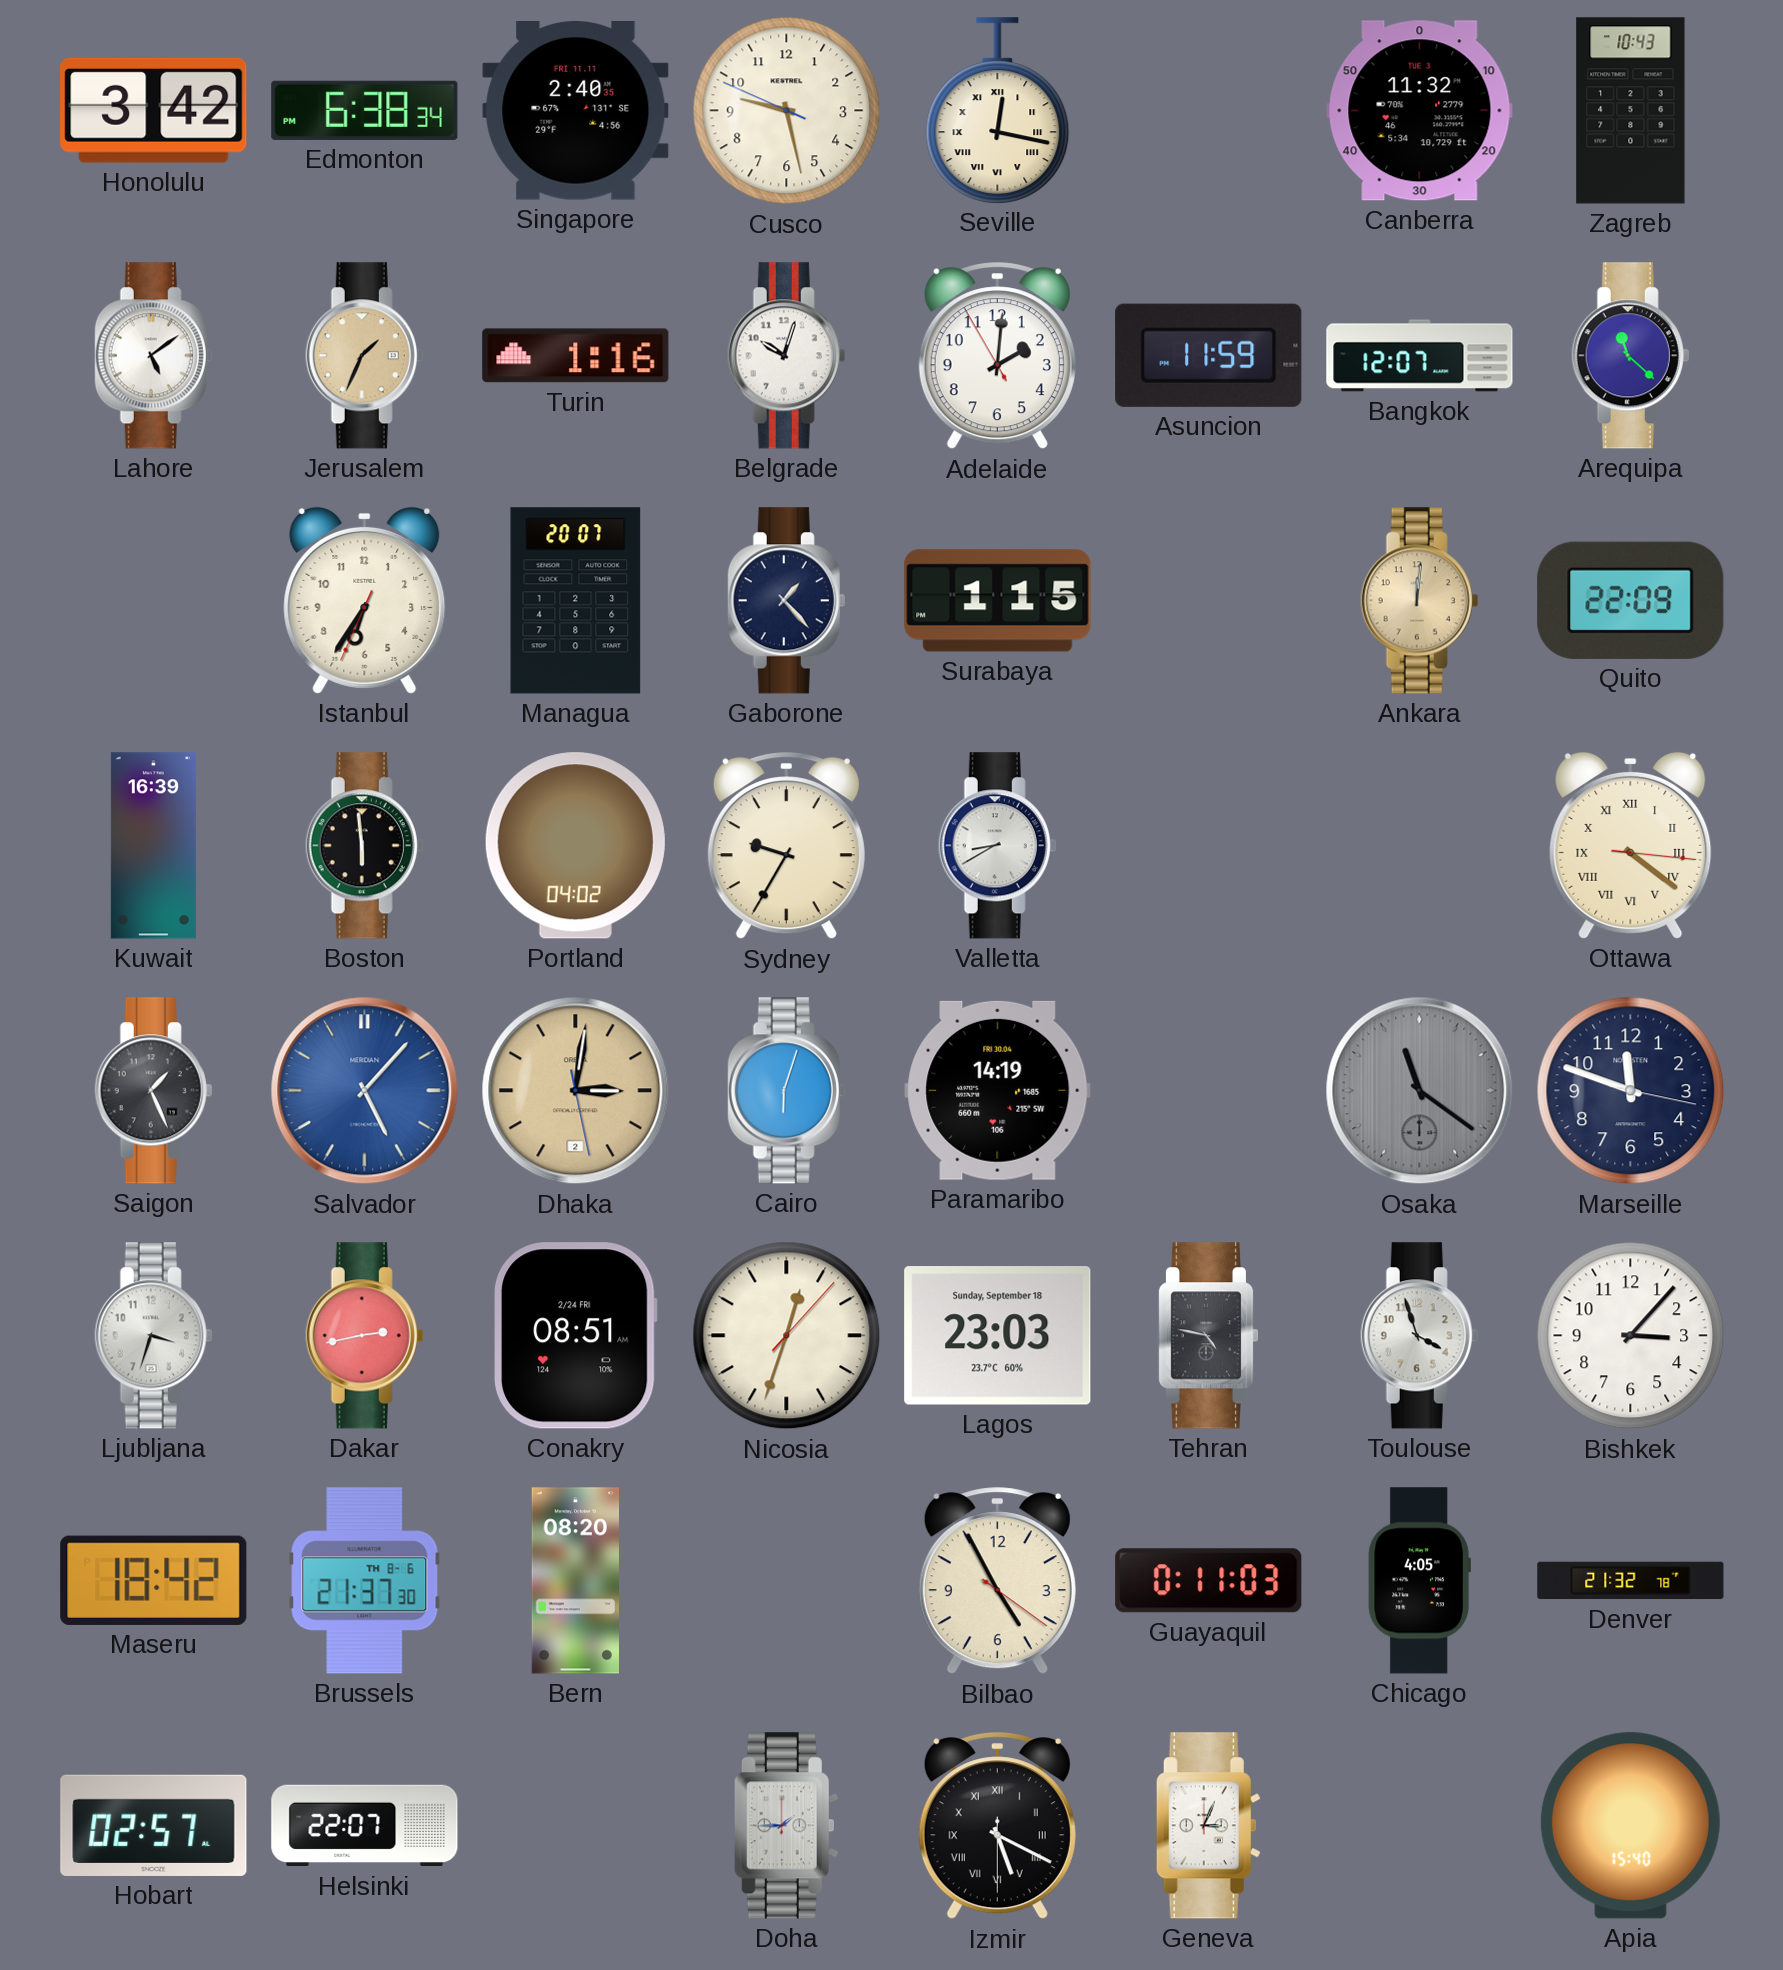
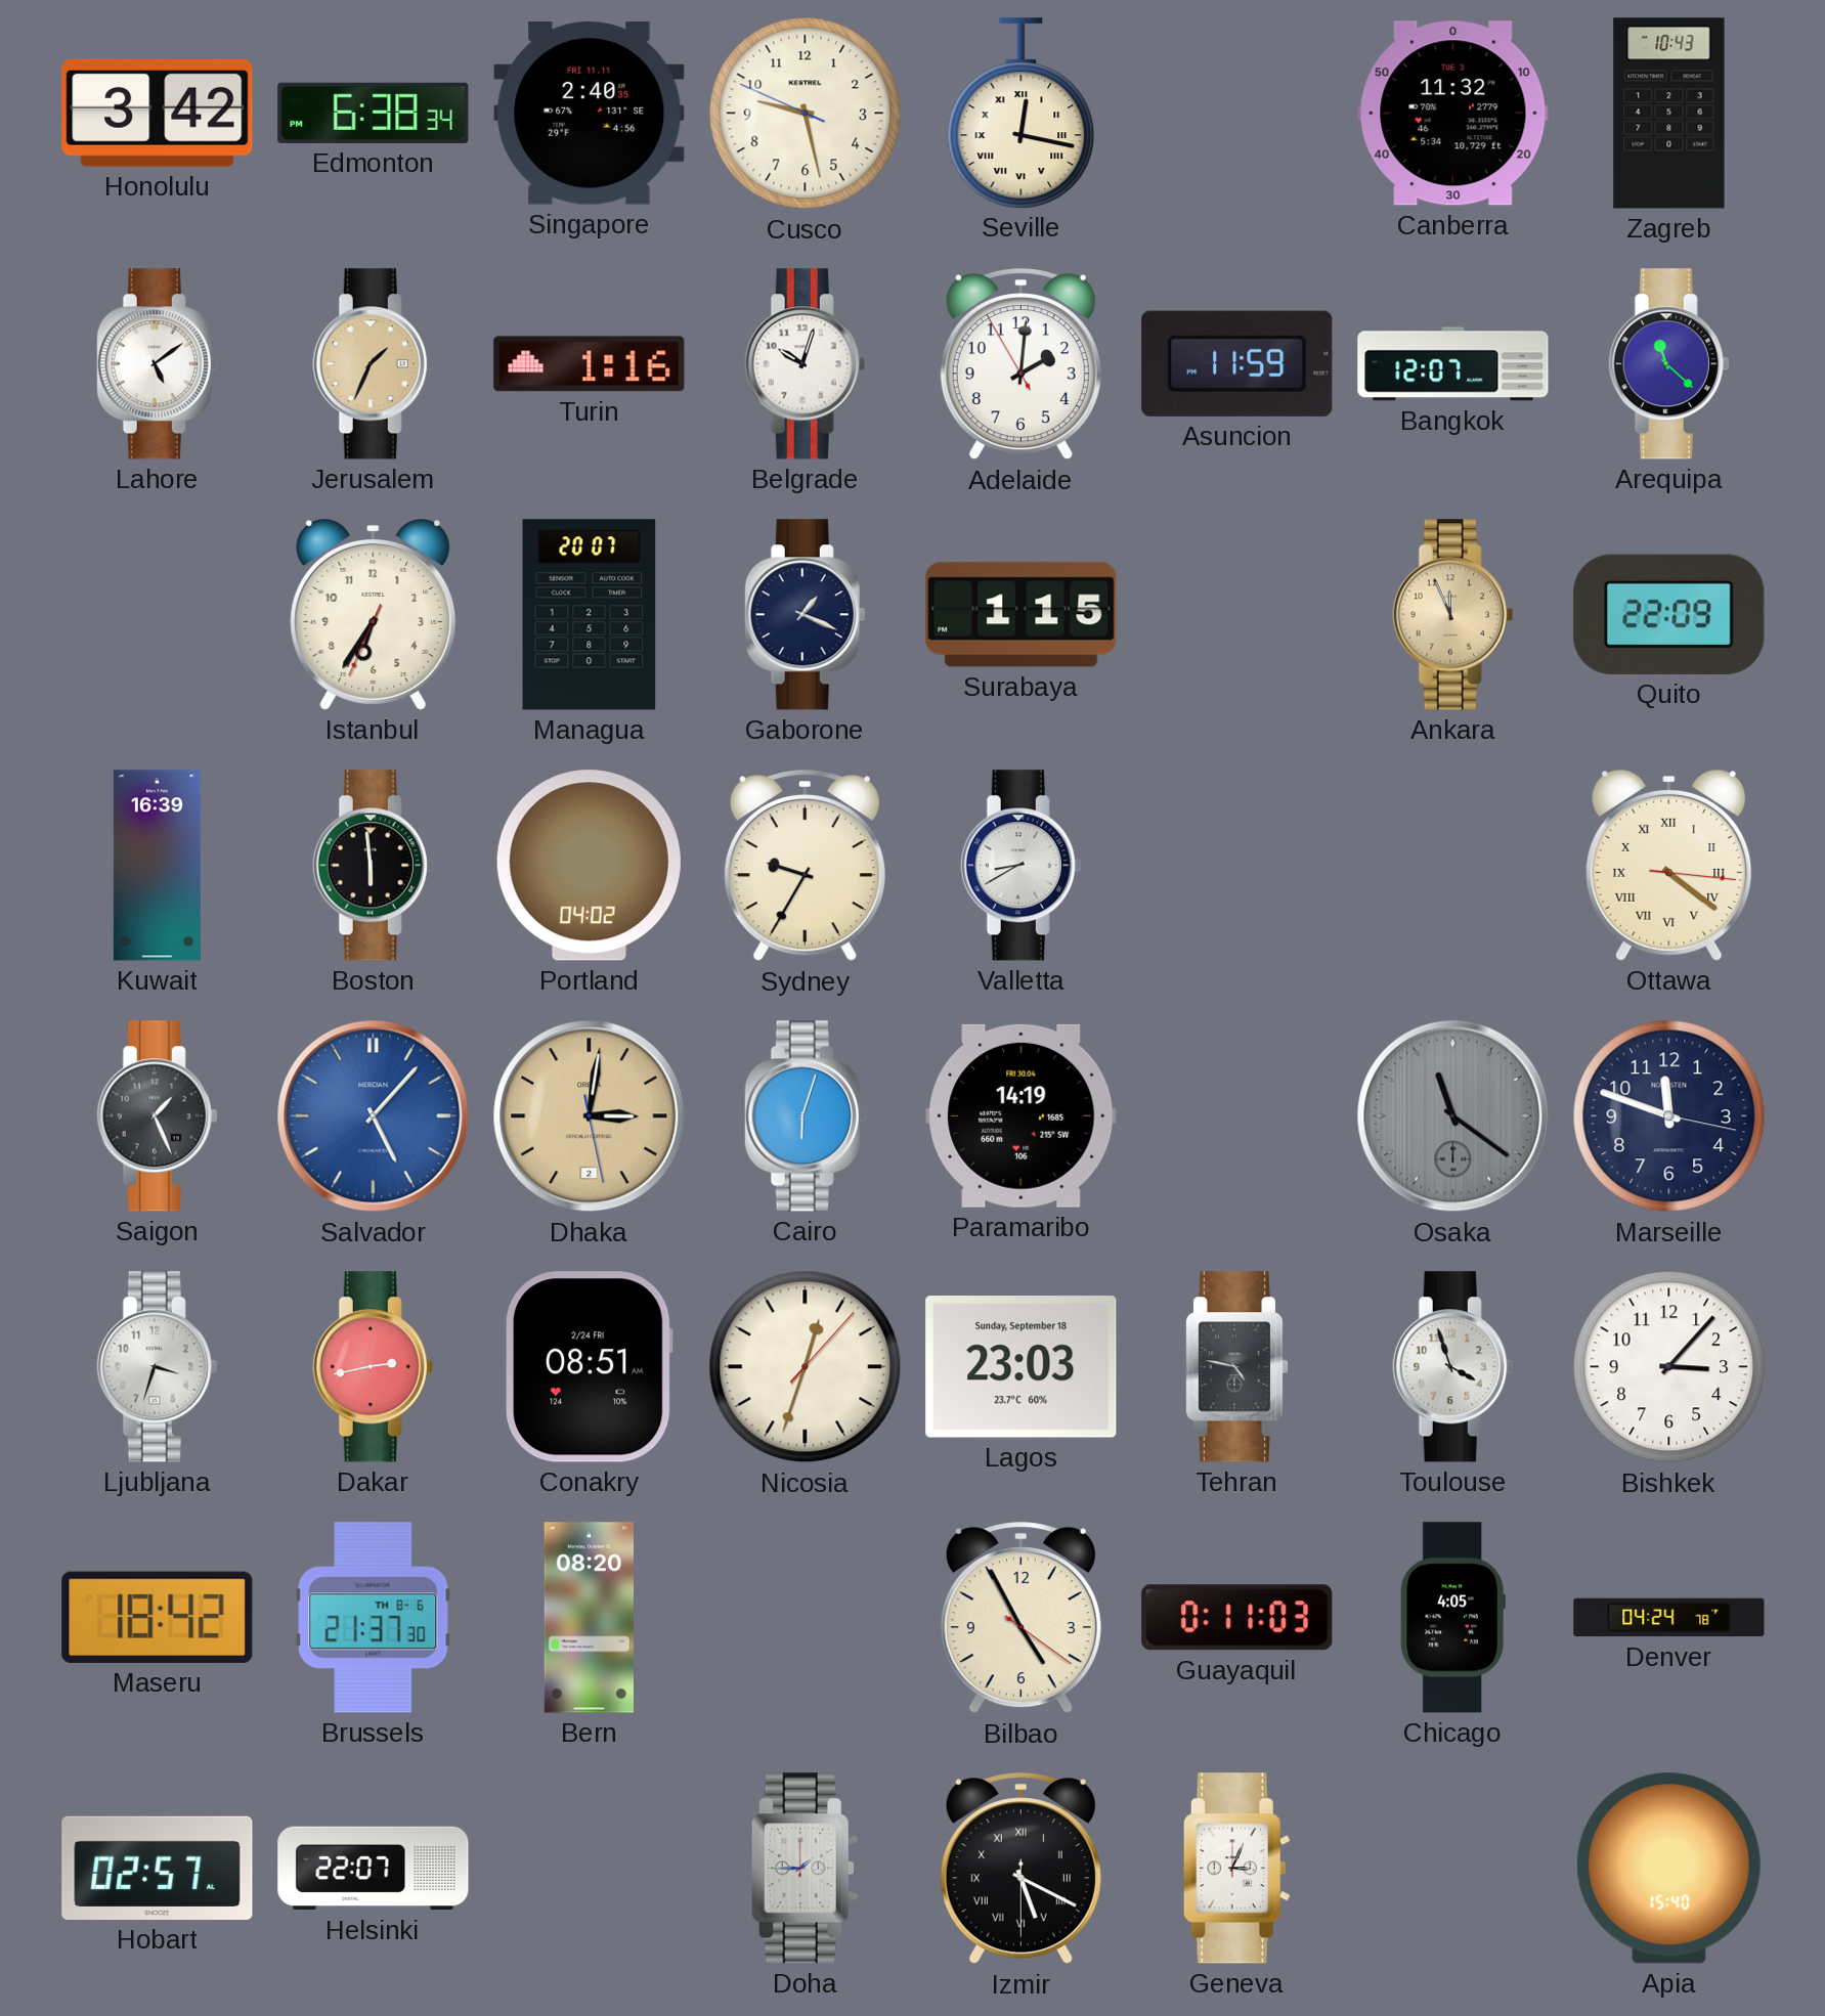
Gaborone: 1:23 -> 1:19 (806, 615)
Ankara: 12:01 -> 11:56 (1453, 615)
Denver: 21:32 -> 04:24 (1669, 1618)
